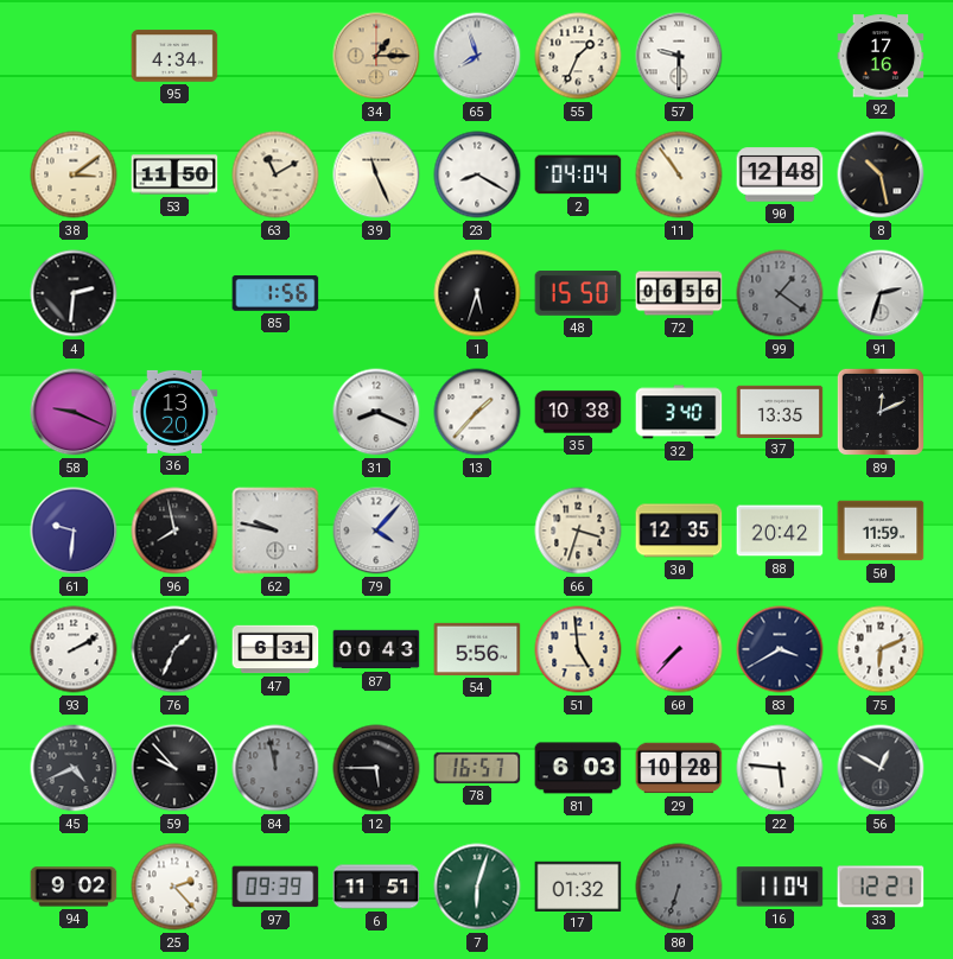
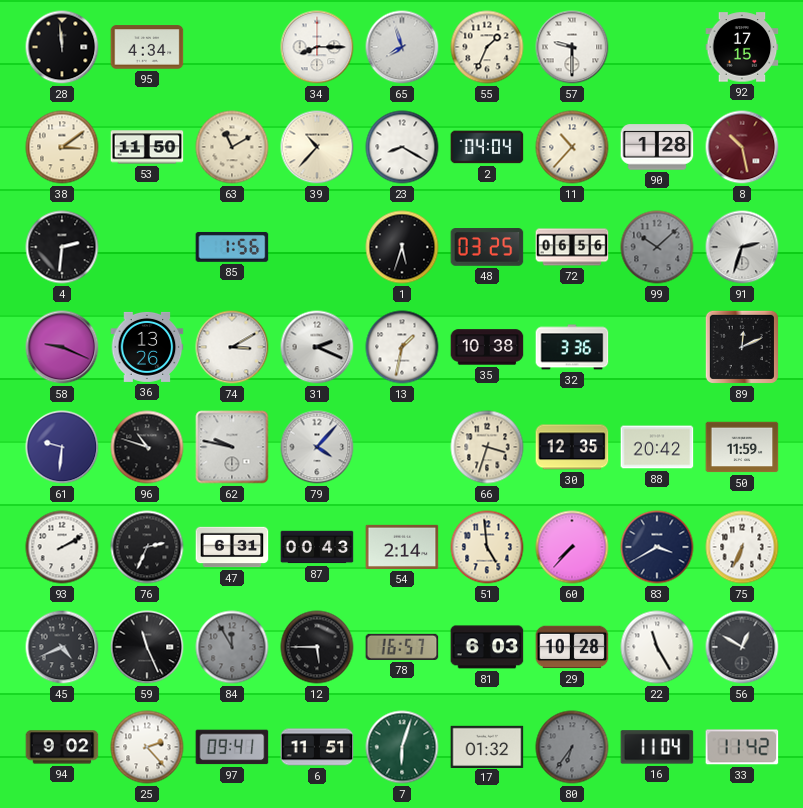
28: none -> 11:59 (62, 47)
34: 1:15 -> 8:15 (317, 47)
34 dial: champagne -> white (317, 47)
92: 17:16 -> 17:15 (742, 47)
39: 11:26 -> 10:37 (317, 147)
11: 10:54 -> 10:37 (572, 147)
90: 12:48 -> 1:28 (657, 147)
8 dial: black -> burgundy (742, 147)
48: 15:50 -> 03:25 (487, 247)
99: 1:21 -> 10:08 (657, 247)
36: 13:20 -> 13:26 (147, 347)
74: none -> 3:10 (232, 347)
31: 8:19 -> 2:19 (317, 347)
13: 1:37 -> 1:32 (402, 347)
32: 3:40 -> 3:36 (572, 347)
37: 13:35 -> none (780, 411)
96: 7:58 -> 10:48 (147, 447)
76: 1:34 -> 2:34 (147, 547)
54: 5:56 -> 2:14 (402, 547)
75: 6:11 -> 6:34 (742, 547)
59: 9:53 -> 11:26 (147, 647)
84: 11:58 -> 11:55 (232, 647)
22: 5:46 -> 11:25 (657, 647)
97: 09:39 -> 09:41 (232, 747)
80: 6:33 -> 6:36 (572, 747)
33: 12:21 -> 11:42 (742, 747)
